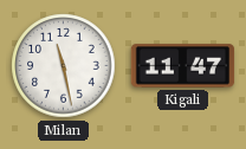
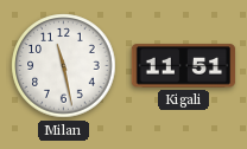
Kigali: 11:47 -> 11:51 (184, 66)
